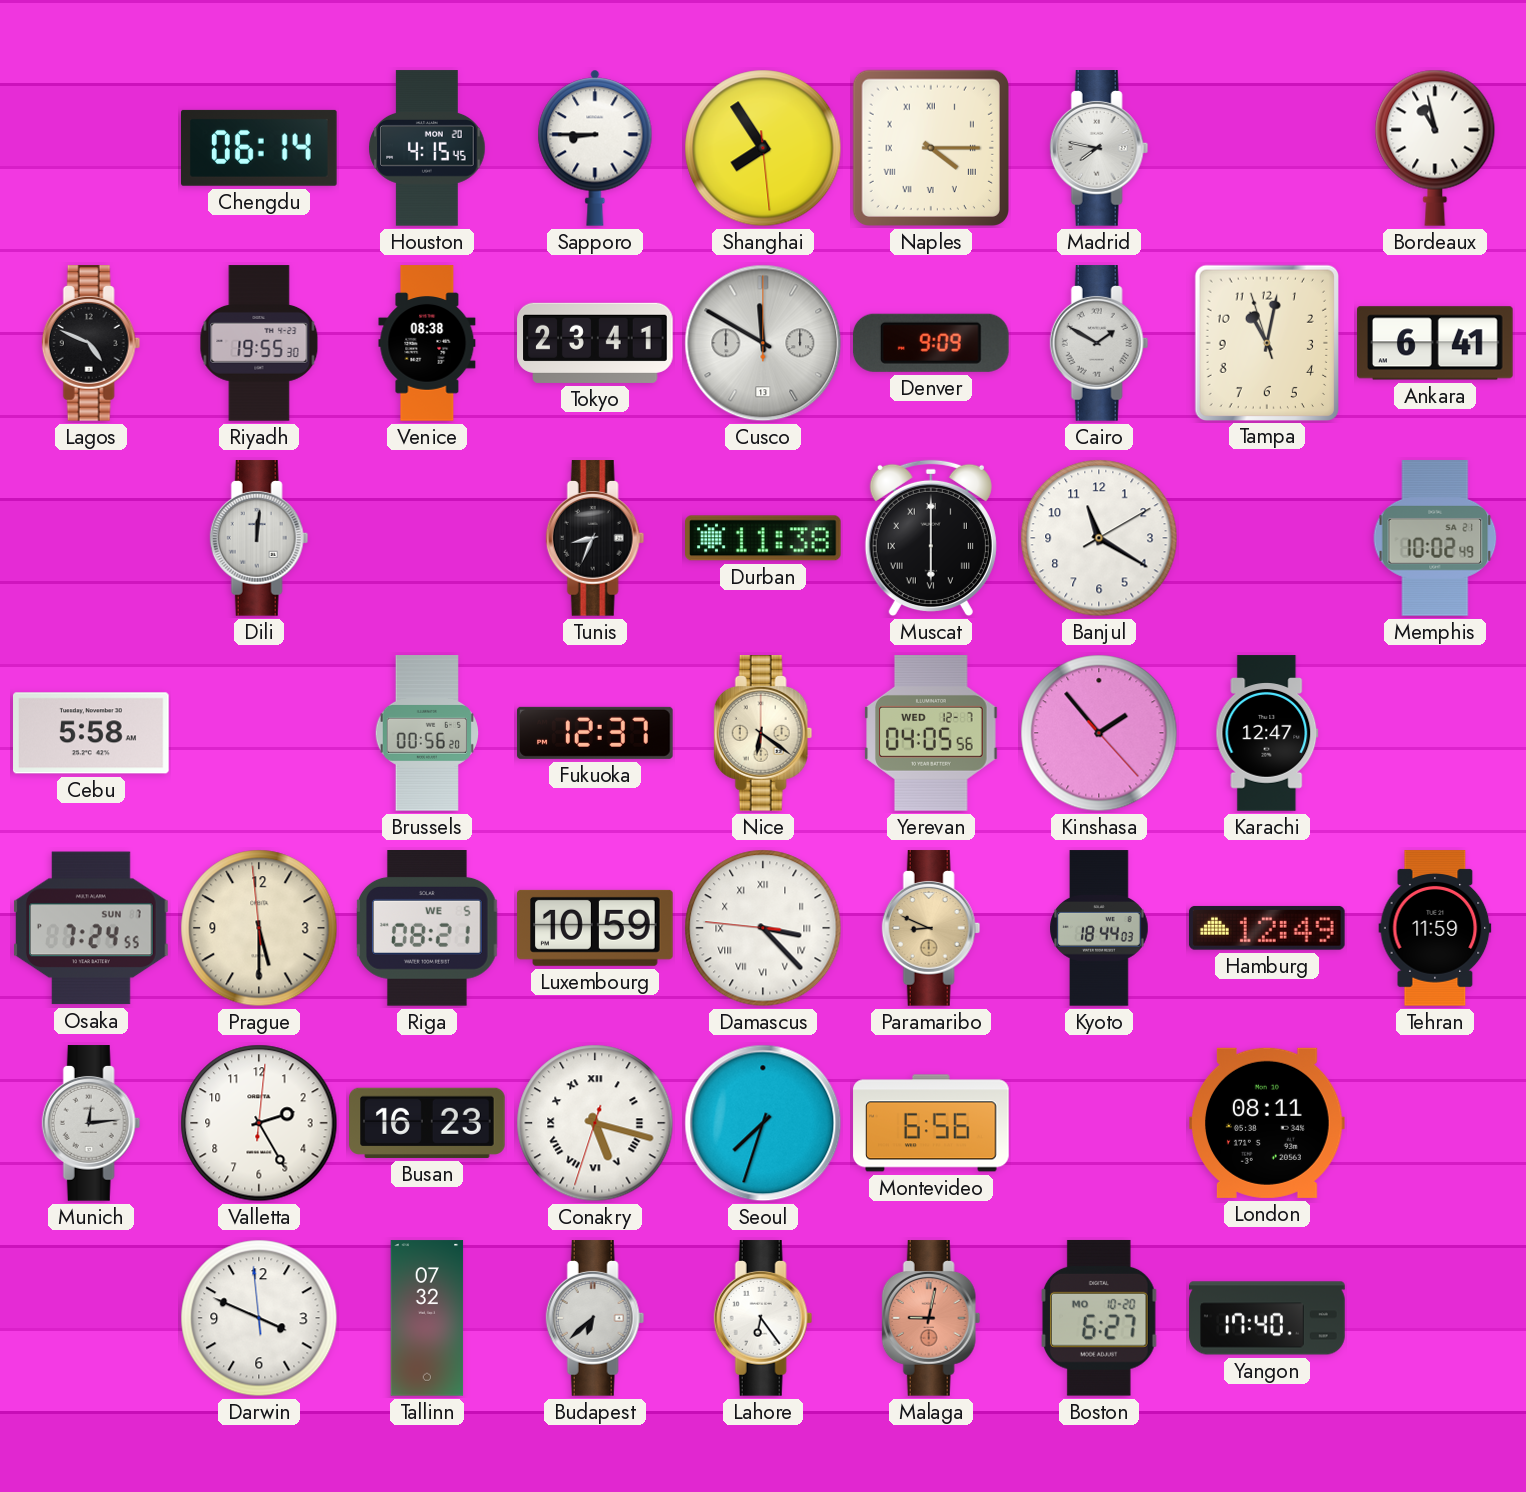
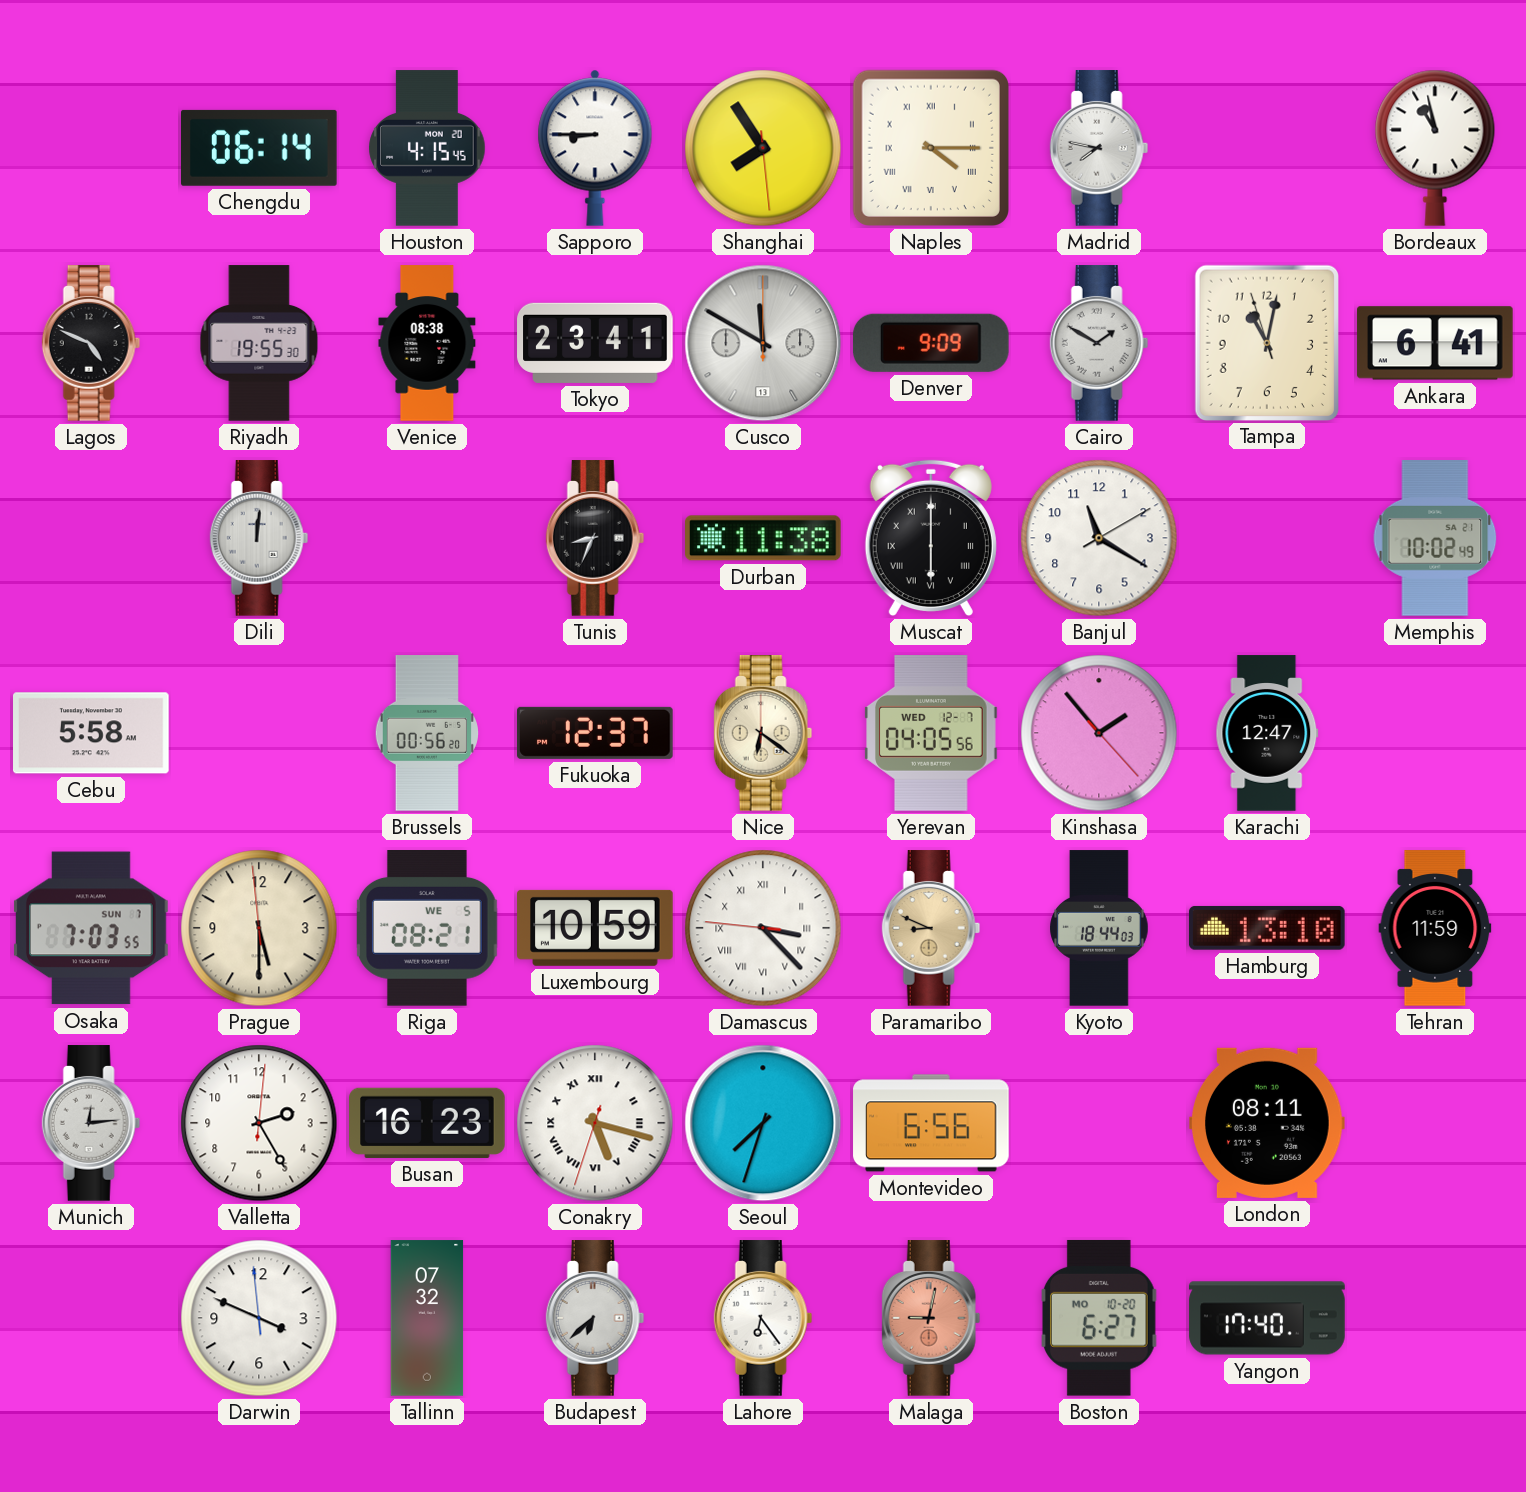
Osaka: 7:24 -> 7:03 (92, 928)
Hamburg: 12:49 -> 13:10 (1267, 928)
